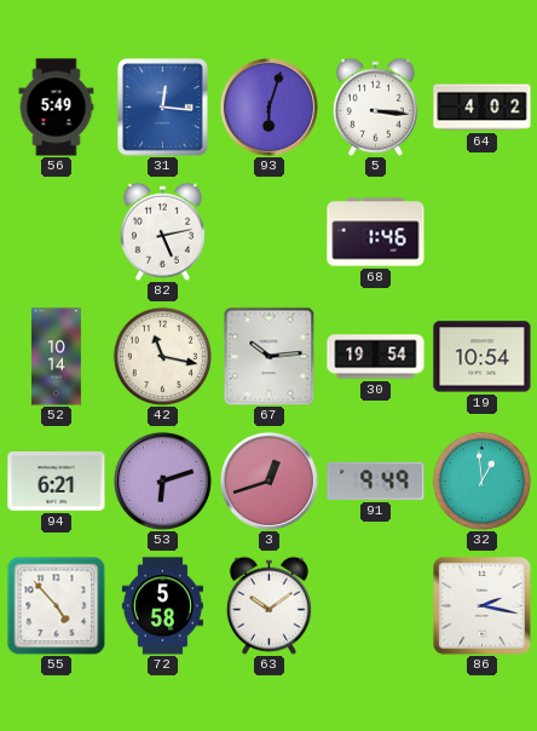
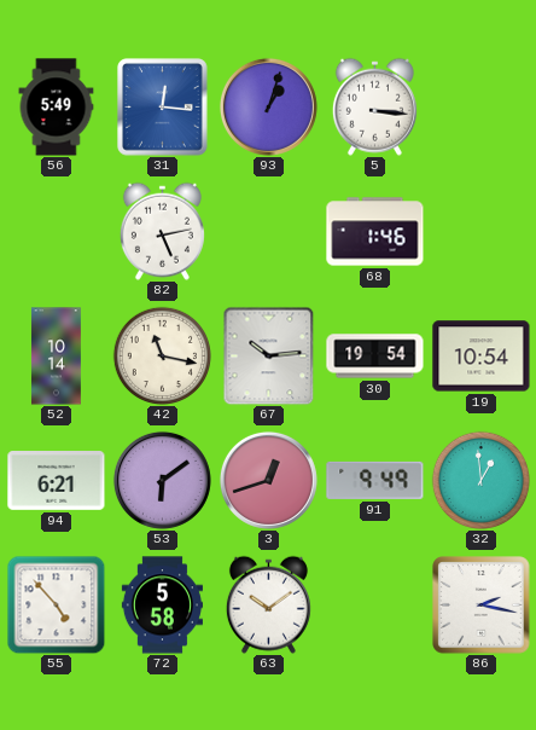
93: 6:03 -> 1:03 (268, 106)
64: 4:02 -> none (483, 108)
53: 6:12 -> 6:09 (162, 480)
